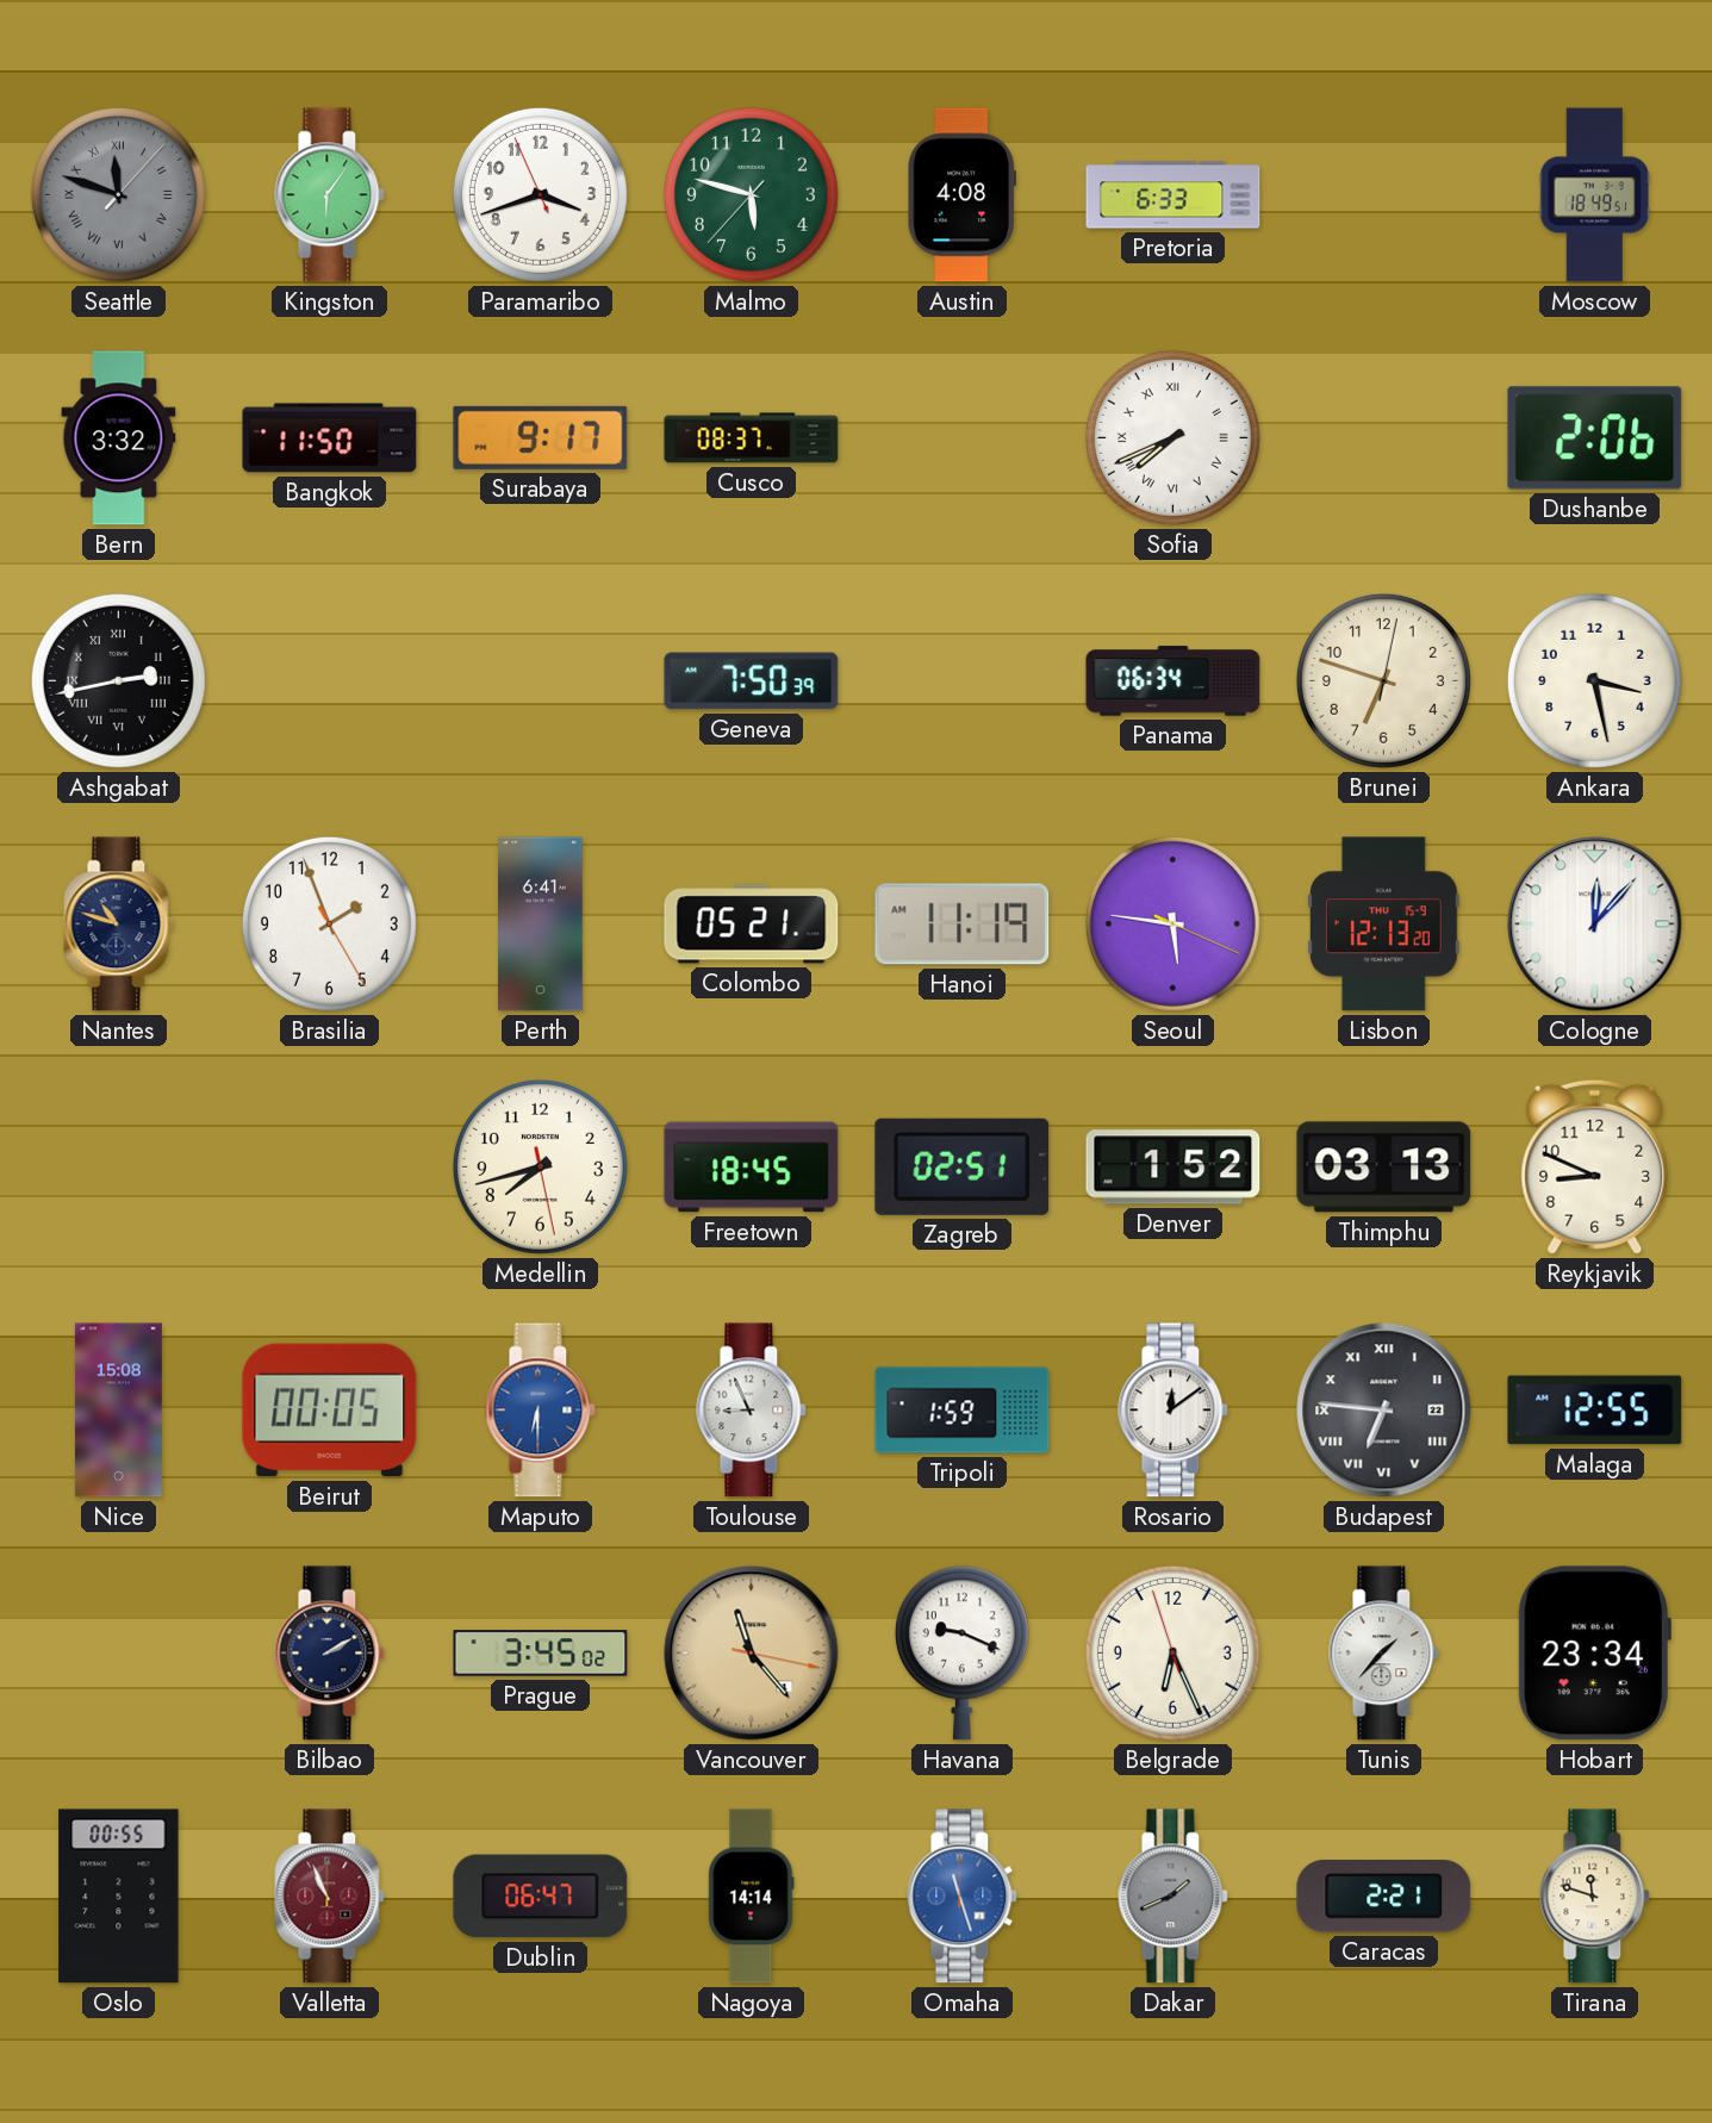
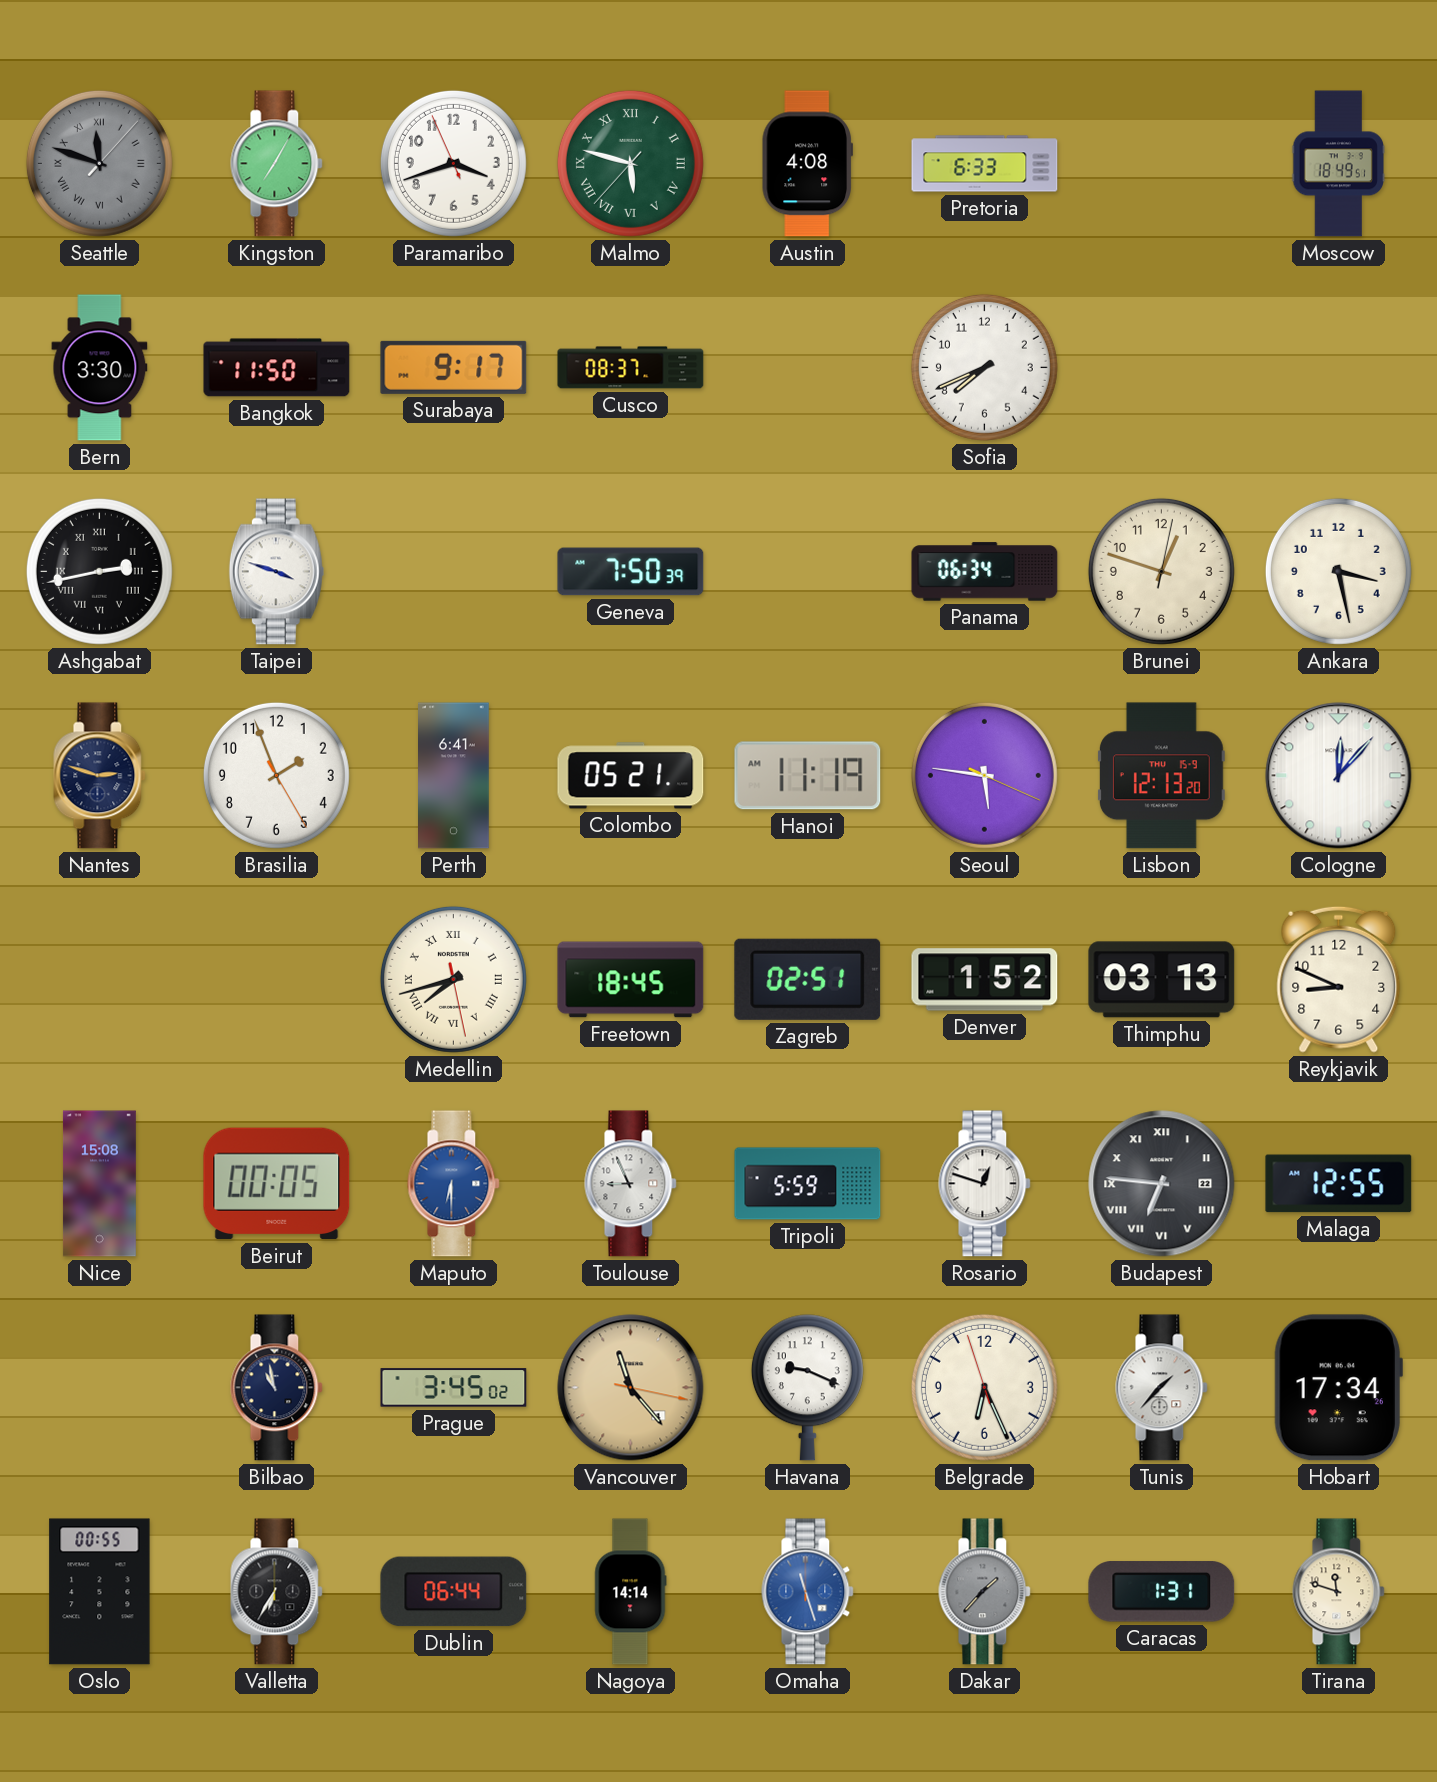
Kingston: 6:06 -> 7:05 (277, 164)
Malmo numerals: Arabic -> Roman (630, 163)
Bern: 3:32 -> 3:30 (100, 368)
Sofia numerals: Roman -> Arabic (984, 367)
Dushanbe: 2:06 -> none (1595, 438)
Taipei: none -> 3:48 (276, 572)
Brunei: 6:48 -> 12:48 (1161, 571)
Nantes: 10:48 -> 2:48 (100, 776)
Medellin numerals: Arabic -> Roman (453, 979)
Tripoli: 1:59 -> 5:59 (808, 1184)
Rosario: 12:09 -> 12:48 (985, 1184)
Bilbao: 2:10 -> 10:58 (277, 1388)
Hobart: 23:34 -> 17:34 (1338, 1388)
Valletta: 10:56 -> 6:35 (277, 1592)
Valletta dial: burgundy -> black (277, 1592)
Dublin: 06:47 -> 06:44 (454, 1592)
Dakar: 1:41 -> 1:37 (985, 1592)
Caracas: 2:21 -> 1:31 (1162, 1592)
